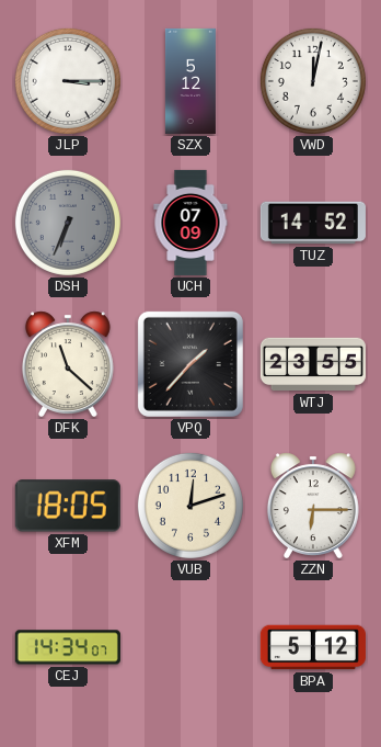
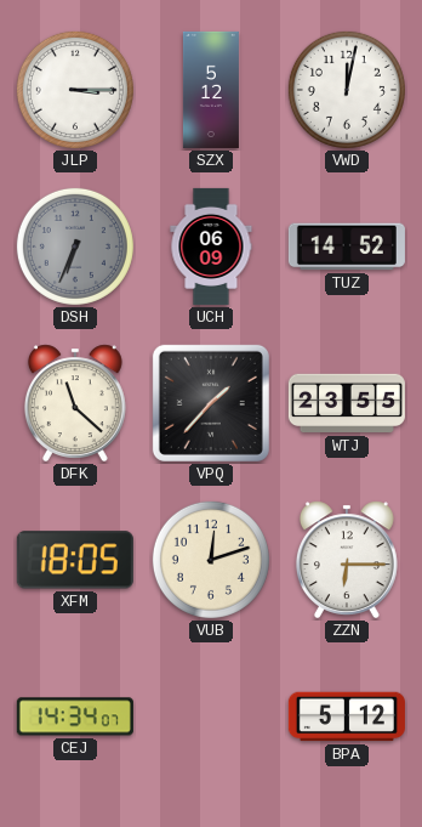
UCH: 07:09 -> 06:09 (211, 247)
